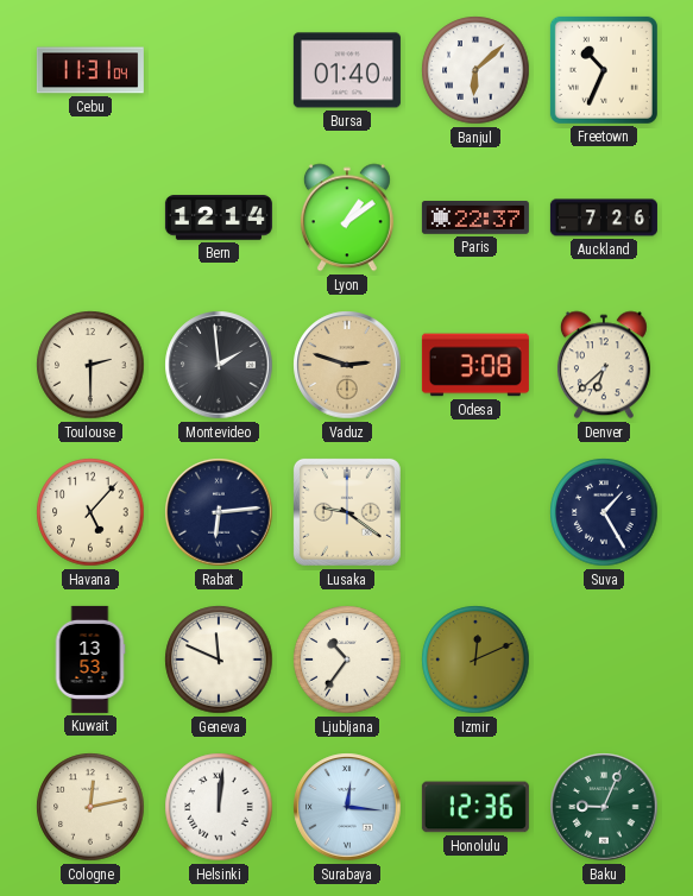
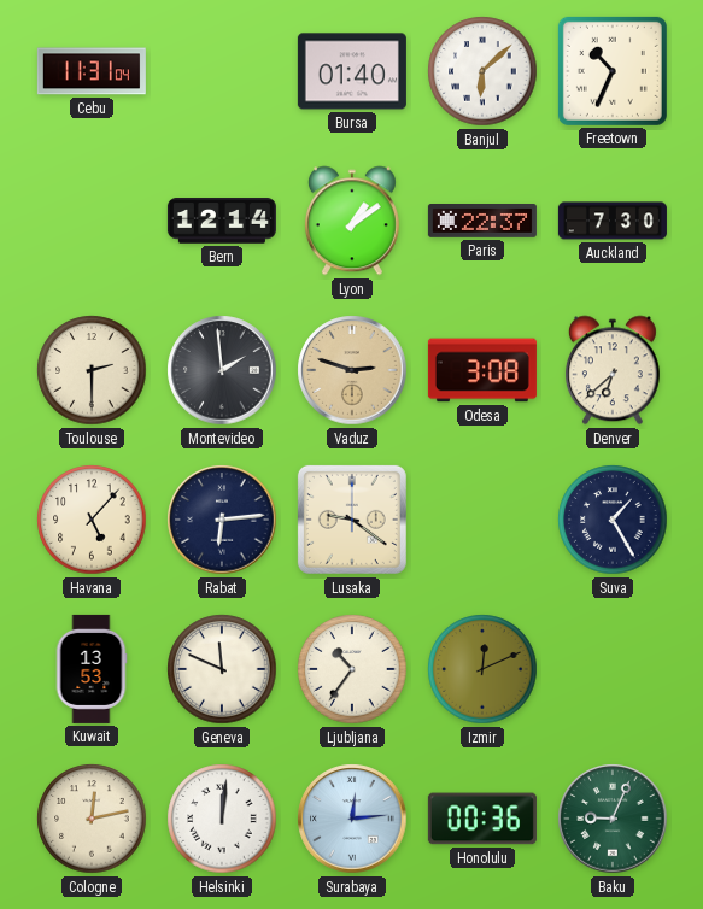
Auckland: 7:26 -> 7:30 (613, 221)
Surabaya: 12:16 -> 12:14 (352, 819)
Honolulu: 12:36 -> 00:36 (482, 819)
